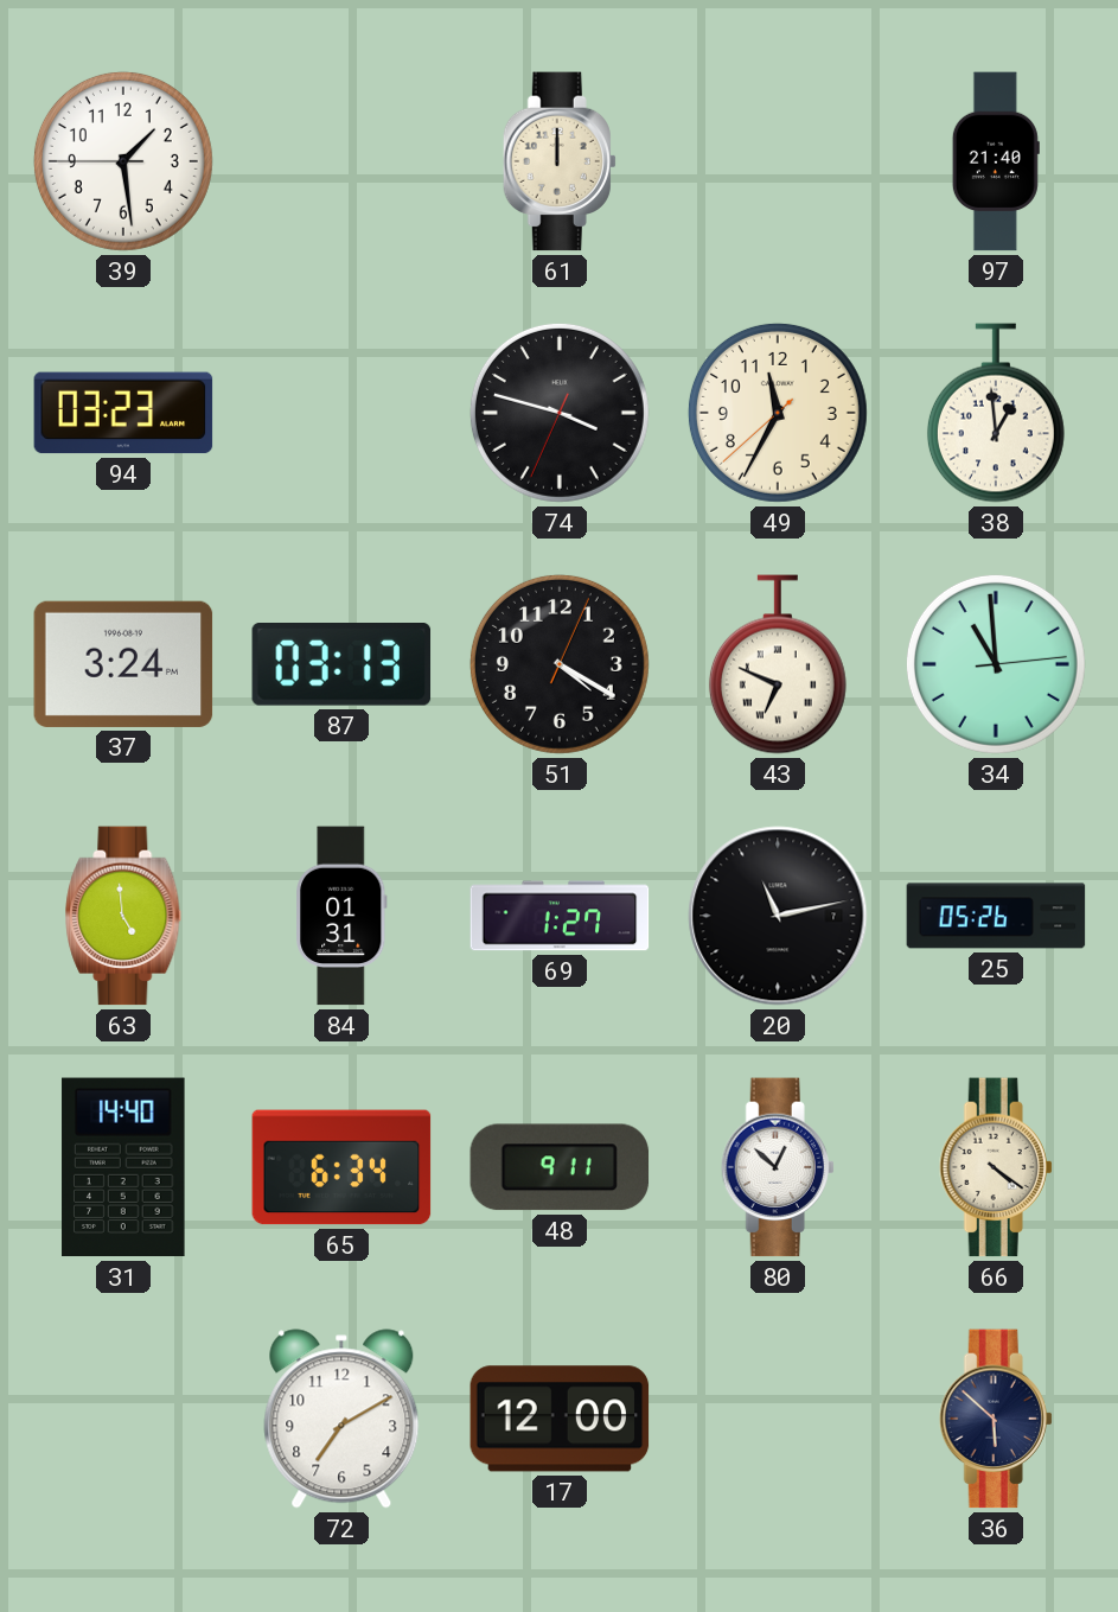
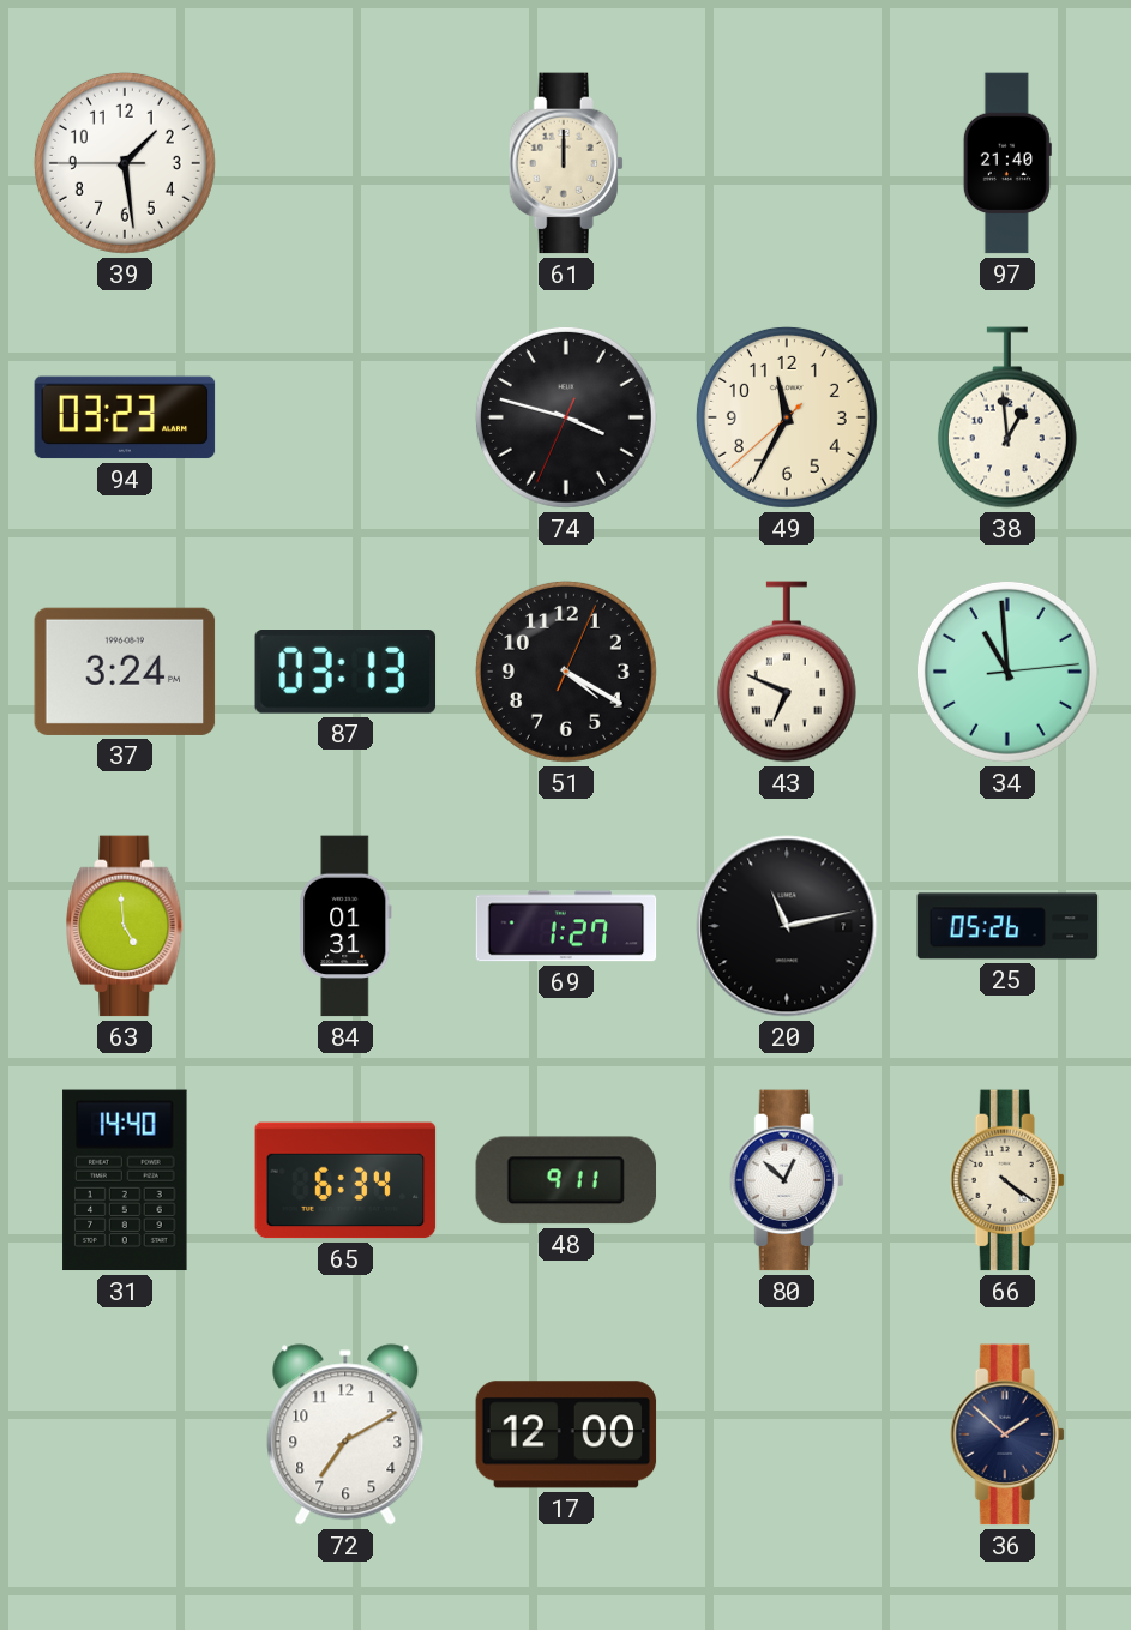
36: 5:52 -> 1:52 (1007, 1434)
